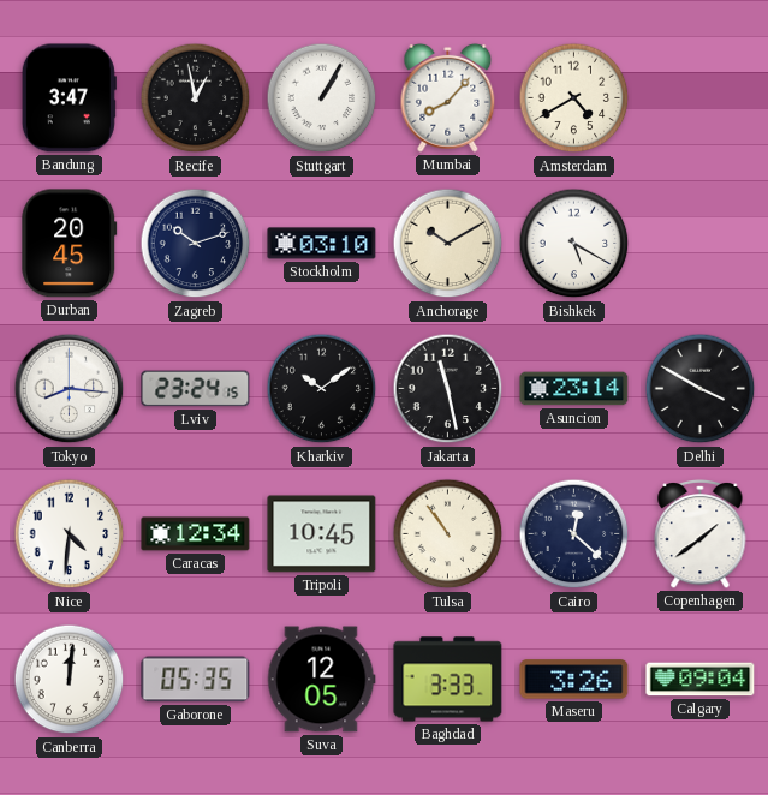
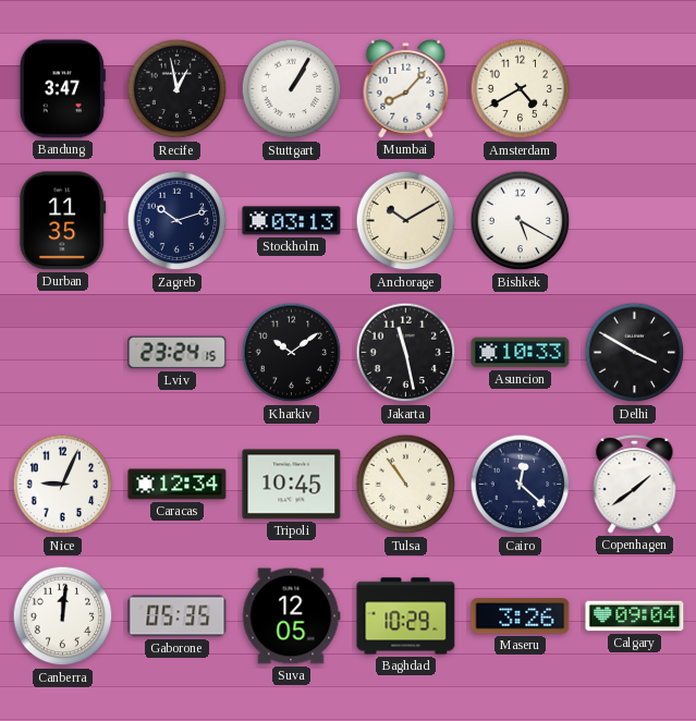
Durban: 20:45 -> 11:35 (63, 221)
Stockholm: 03:10 -> 03:13 (292, 221)
Tokyo: 8:16 -> none (70, 389)
Asuncion: 23:14 -> 10:33 (521, 353)
Nice: 4:31 -> 9:04 (63, 485)
Baghdad: 3:33 -> 10:29 (406, 616)
